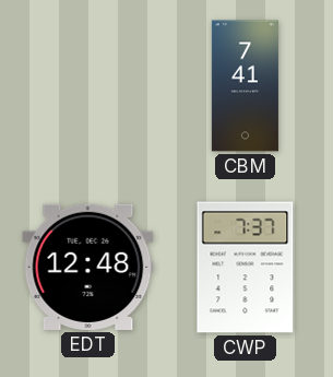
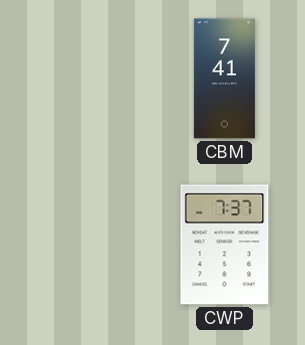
EDT: 12:48 -> none (88, 267)
